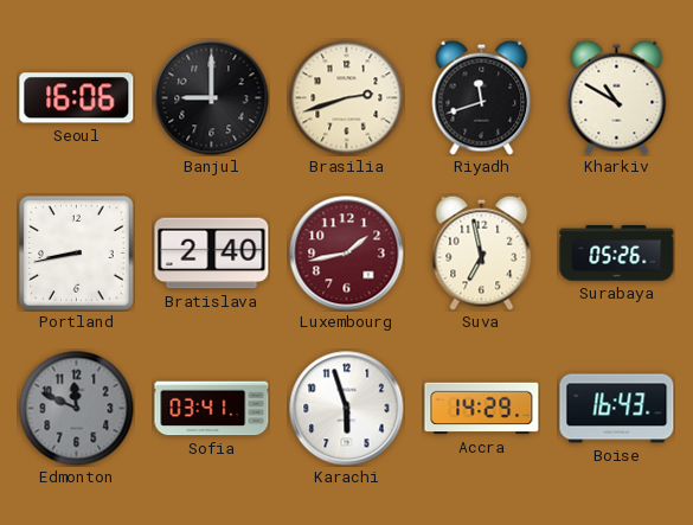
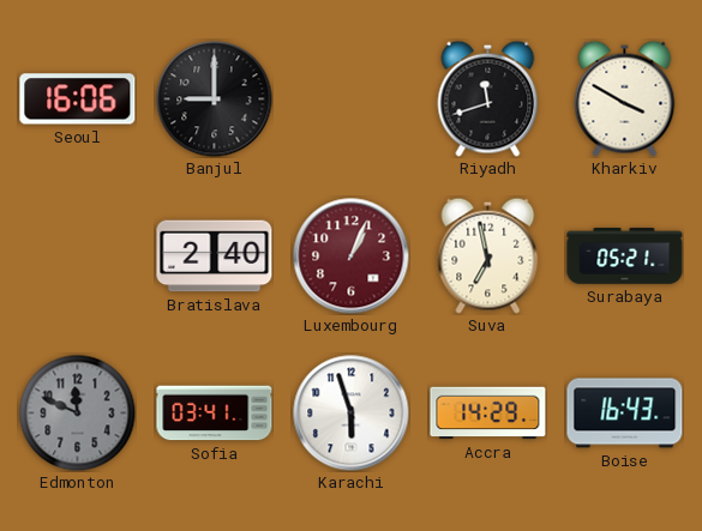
Brasilia: 2:42 -> none (346, 97)
Kharkiv: 10:50 -> 3:50 (625, 98)
Portland: 8:43 -> none (77, 254)
Luxembourg: 1:43 -> 1:04 (352, 257)
Surabaya: 05:26 -> 05:21 (625, 257)
